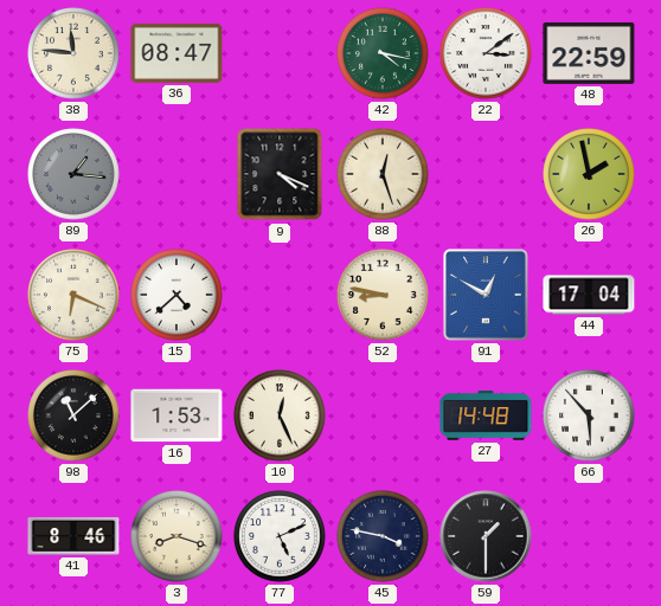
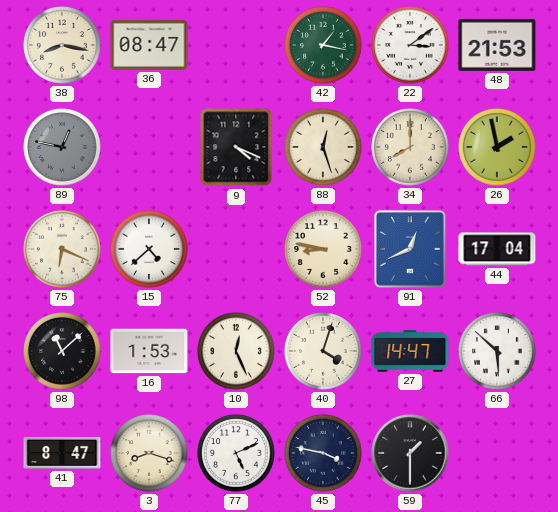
38: 11:46 -> 8:17 (62, 45)
42: 4:17 -> 1:17 (323, 45)
48: 22:59 -> 21:53 (497, 45)
89: 1:16 -> 12:47 (62, 147)
34: none -> 8:00 (410, 147)
91: 12:50 -> 12:41 (410, 249)
40: none -> 4:03 (323, 351)
27: 14:48 -> 14:47 (410, 351)
66: 5:53 -> 5:52 (497, 351)
41: 8:46 -> 8:47 (62, 453)
